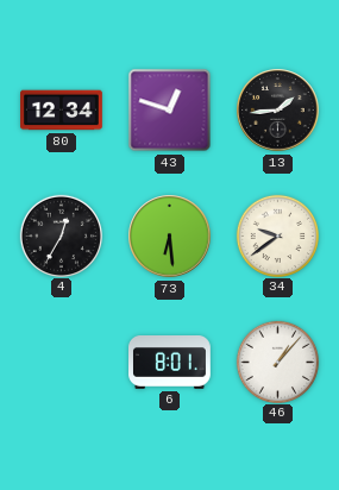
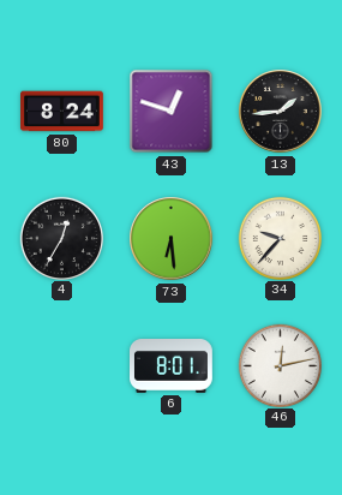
80: 12:34 -> 8:24 (62, 112)
34: 9:39 -> 9:37 (280, 238)
46: 1:07 -> 12:13 (280, 365)
